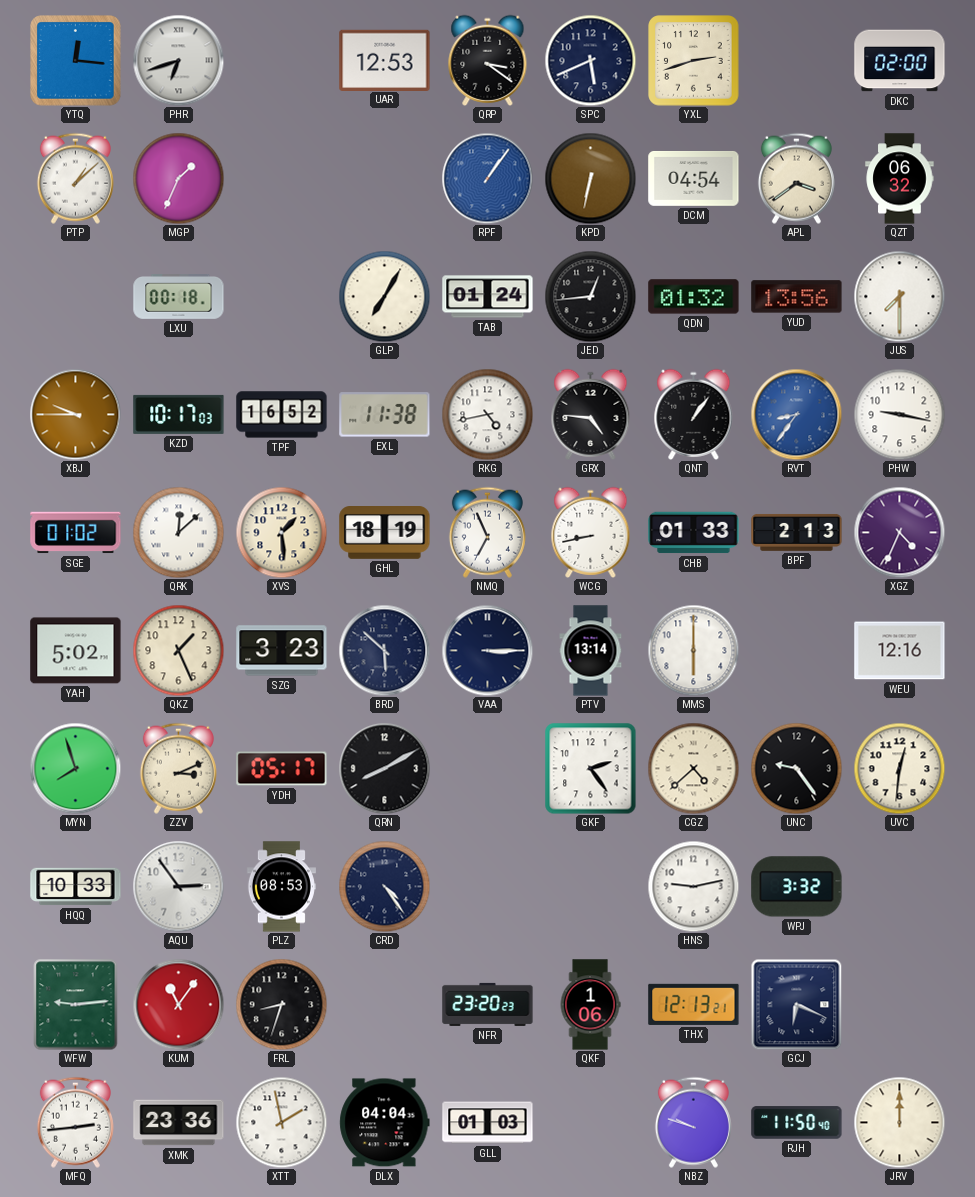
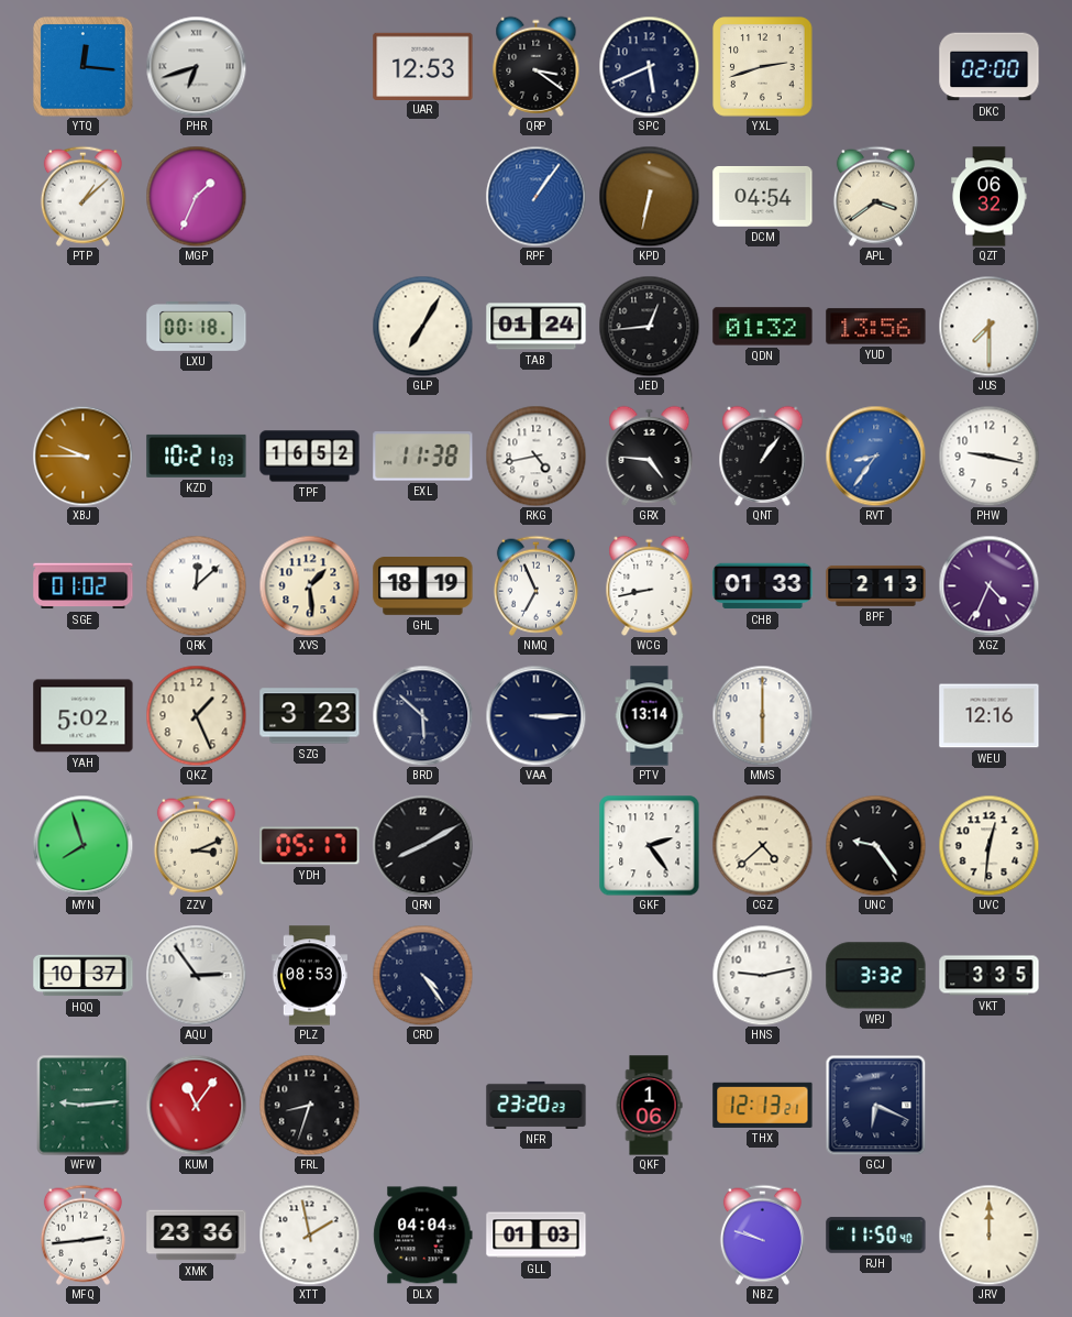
KZD: 10:17 -> 10:21 (197, 456)
HQQ: 10:33 -> 10:37 (84, 976)
VKT: none -> 3:35 (990, 976)
